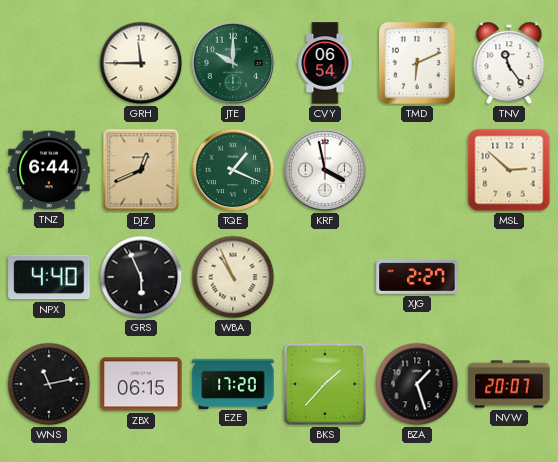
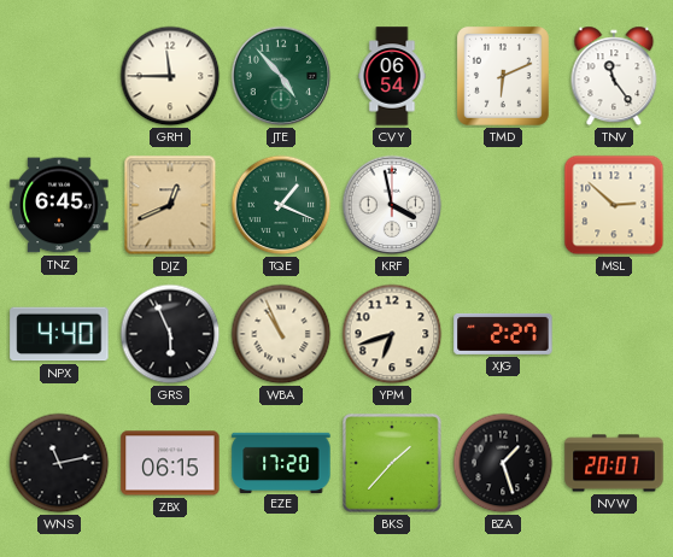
JTE: 10:00 -> 4:53 (281, 76)
TNZ: 6:44 -> 6:45 (59, 205)
YPM: none -> 6:42 (392, 334)
